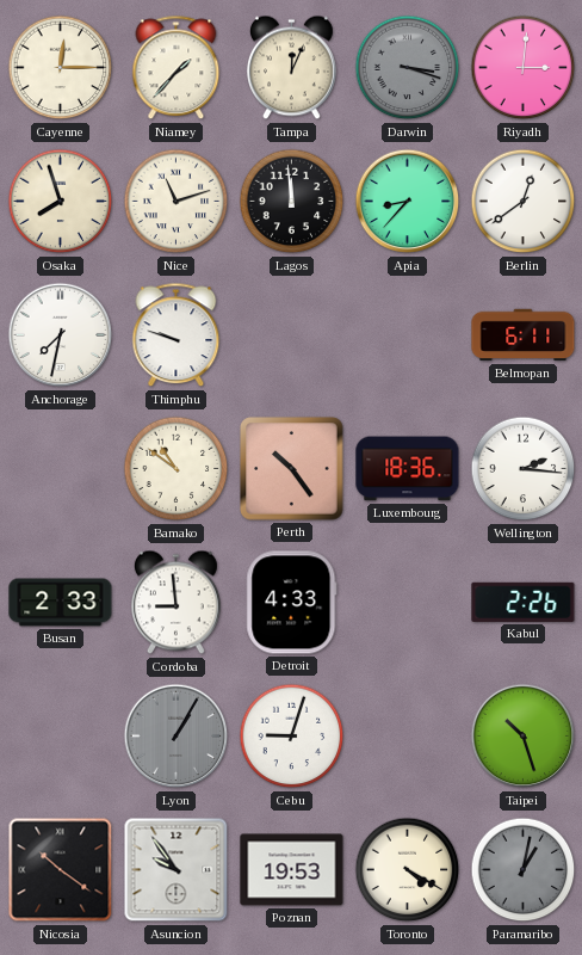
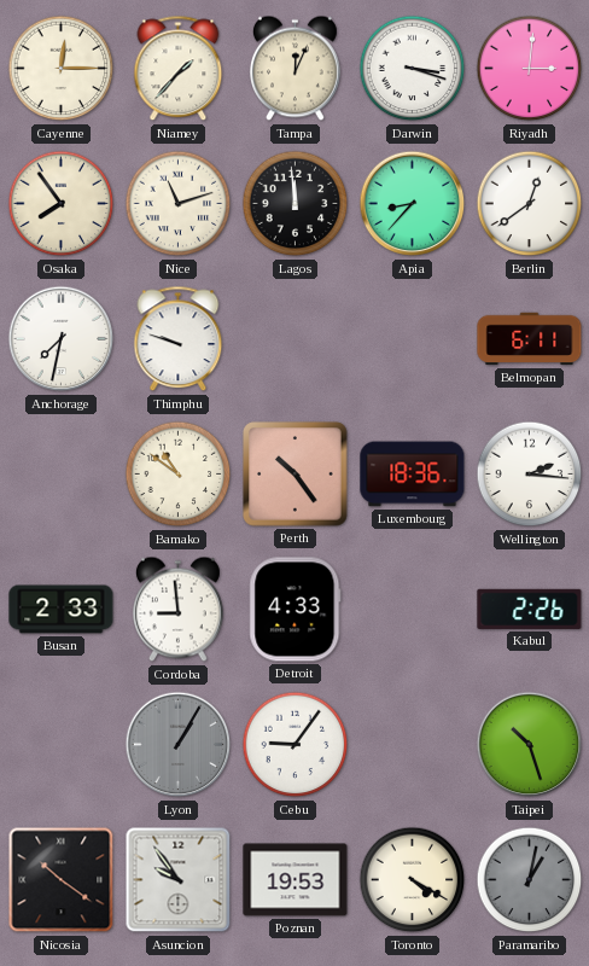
Darwin dial: grey -> white (413, 69)
Osaka: 7:57 -> 7:54 (62, 204)
Cebu: 9:03 -> 9:06 (296, 745)
